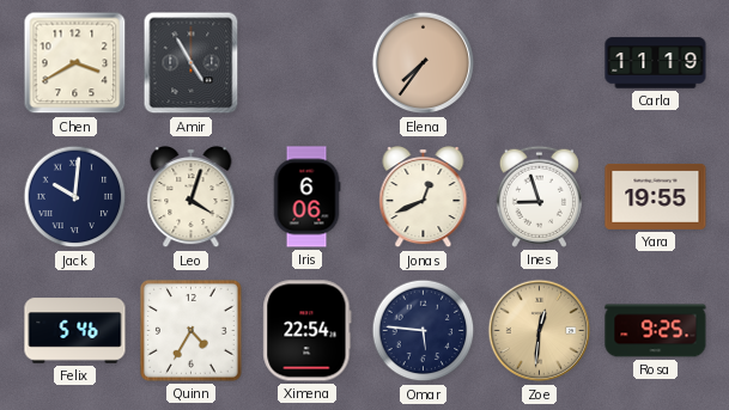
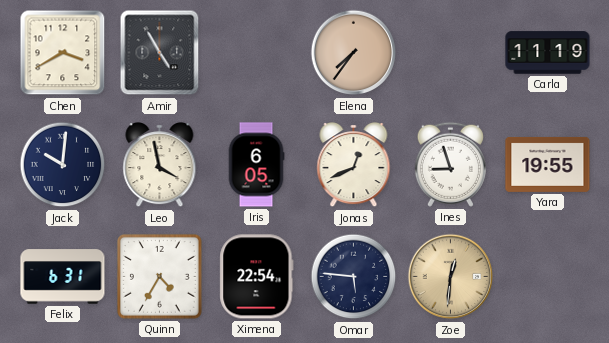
Leo: 4:03 -> 3:58 (160, 166)
Iris: 6:06 -> 6:05 (256, 165)
Felix: 5:46 -> 6:31 (63, 277)
Rosa: 9:25 -> none (656, 331)
